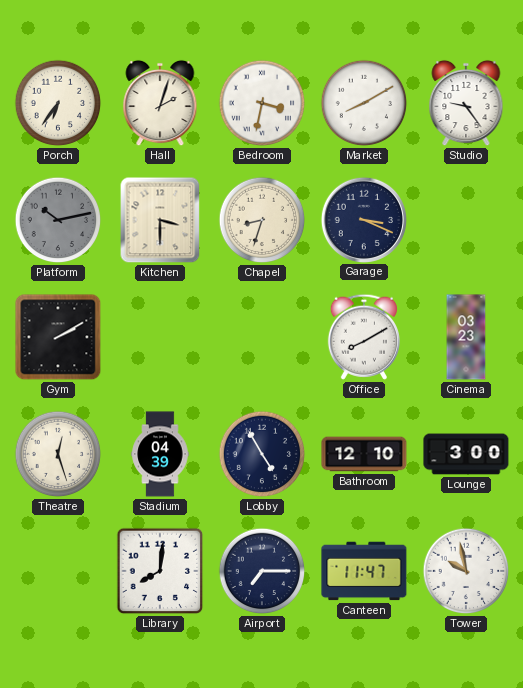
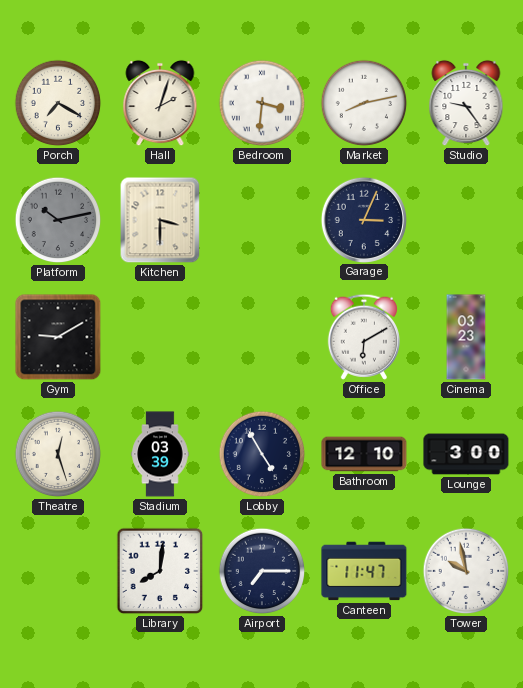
Porch: 6:36 -> 7:20 (58, 103)
Bedroom: 3:32 -> 3:31 (262, 103)
Market: 8:10 -> 8:13 (364, 103)
Chapel: 8:33 -> none (262, 220)
Garage: 3:19 -> 3:04 (363, 219)
Gym: 2:10 -> 9:10 (58, 337)
Office: 8:10 -> 6:10 (364, 337)
Stadium: 04:39 -> 03:39 (160, 454)
